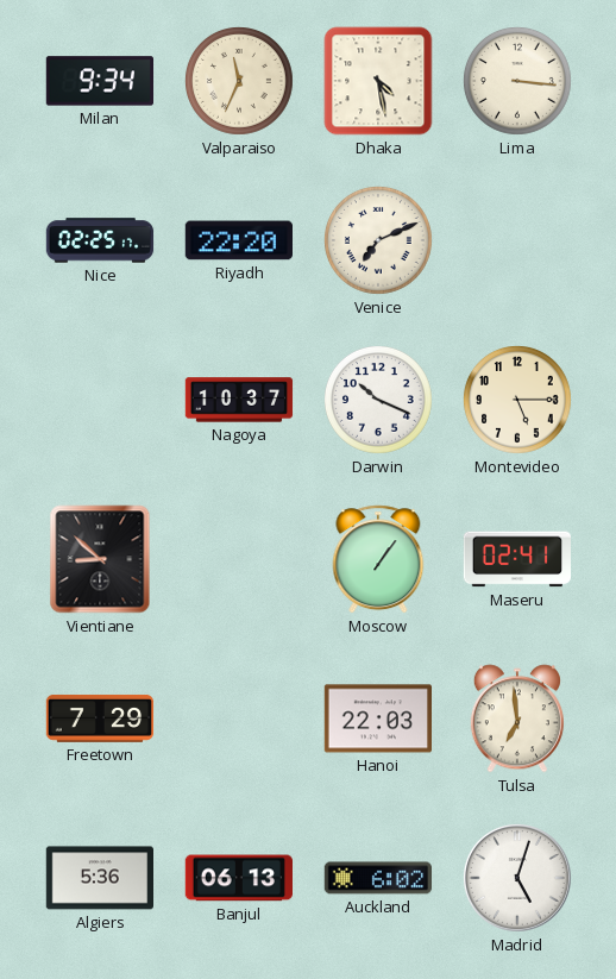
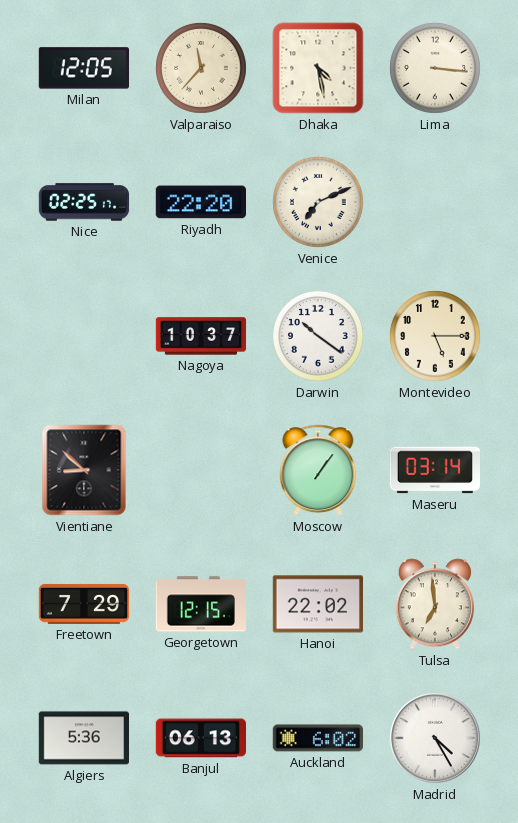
Milan: 9:34 -> 12:05 (83, 68)
Valparaiso: 11:34 -> 11:37 (202, 69)
Darwin: 10:19 -> 10:21 (319, 337)
Maseru: 02:41 -> 03:14 (434, 470)
Georgetown: none -> 12:15 (200, 604)
Hanoi: 22:03 -> 22:02 (317, 604)
Madrid: 5:03 -> 4:25 (435, 738)
